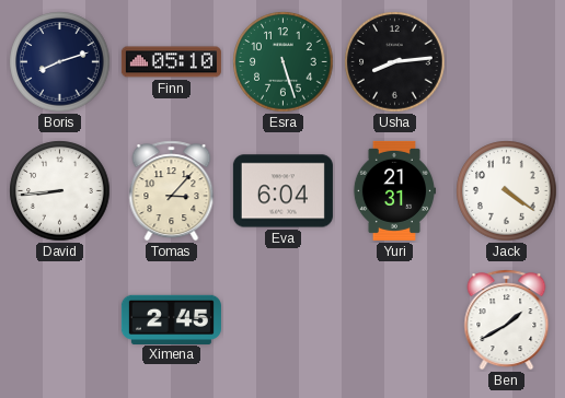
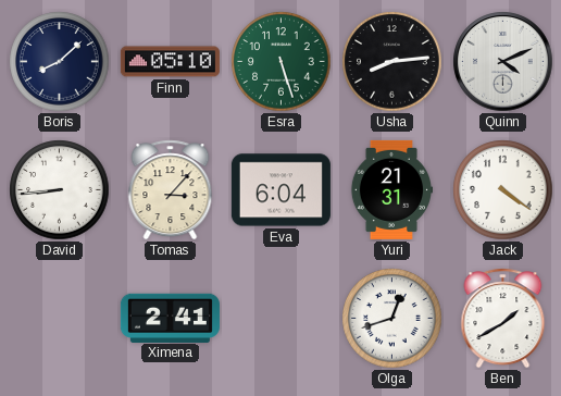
Boris: 8:12 -> 8:08 (60, 62)
Quinn: none -> 4:11 (503, 62)
Ximena: 2:45 -> 2:41 (170, 318)
Olga: none -> 12:42 (392, 319)
